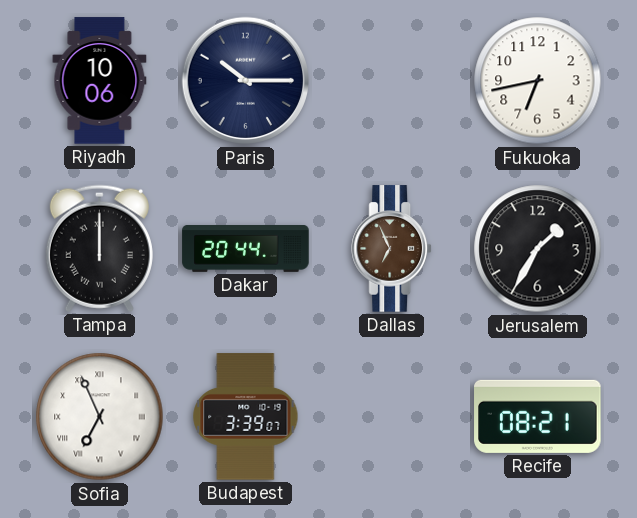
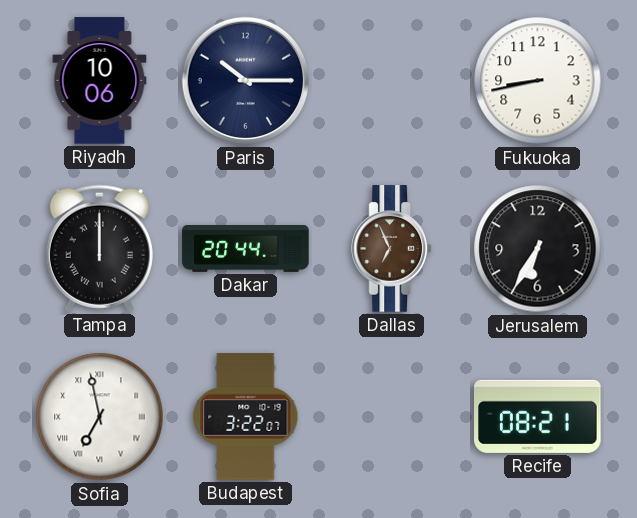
Fukuoka: 6:43 -> 8:43 (538, 81)
Jerusalem: 1:35 -> 6:35 (538, 249)
Sofia: 6:56 -> 6:58 (100, 417)
Budapest: 3:39 -> 3:22 (246, 417)
